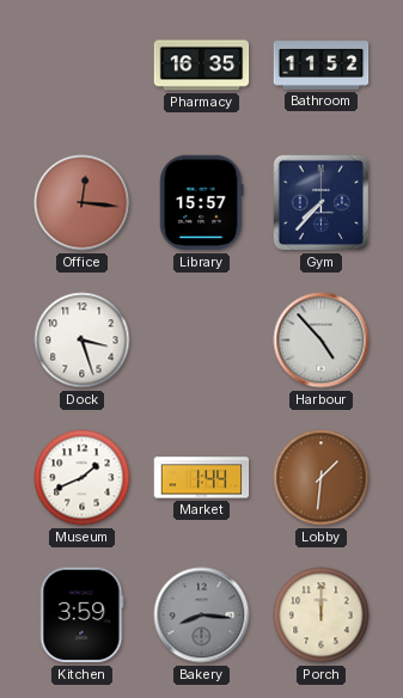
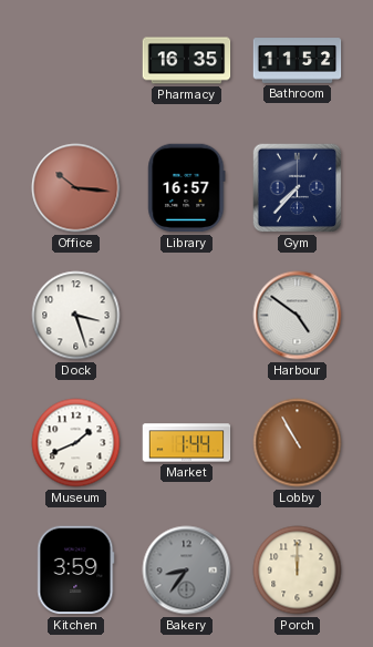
Office: 12:16 -> 10:16 (76, 188)
Library: 15:57 -> 16:57 (187, 188)
Harbour: 4:53 -> 4:51 (298, 316)
Lobby: 1:31 -> 10:55 (298, 443)
Bakery: 8:16 -> 8:36 (187, 571)
